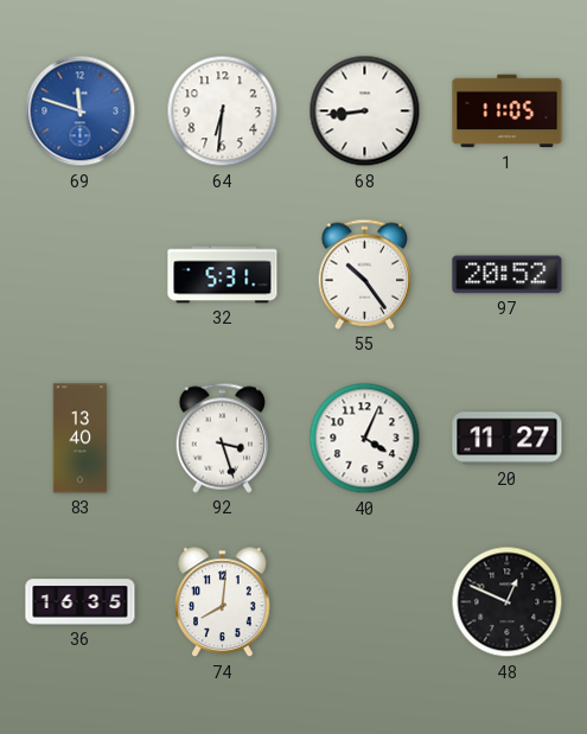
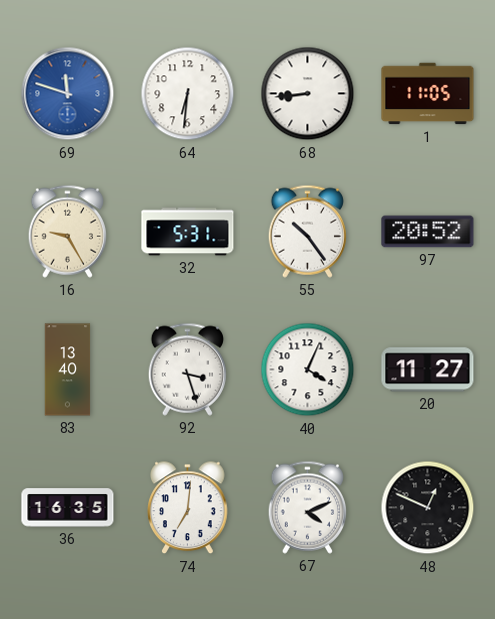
16: none -> 9:25 (67, 231)
74: 8:01 -> 7:01 (188, 508)
67: none -> 4:11 (307, 507)
